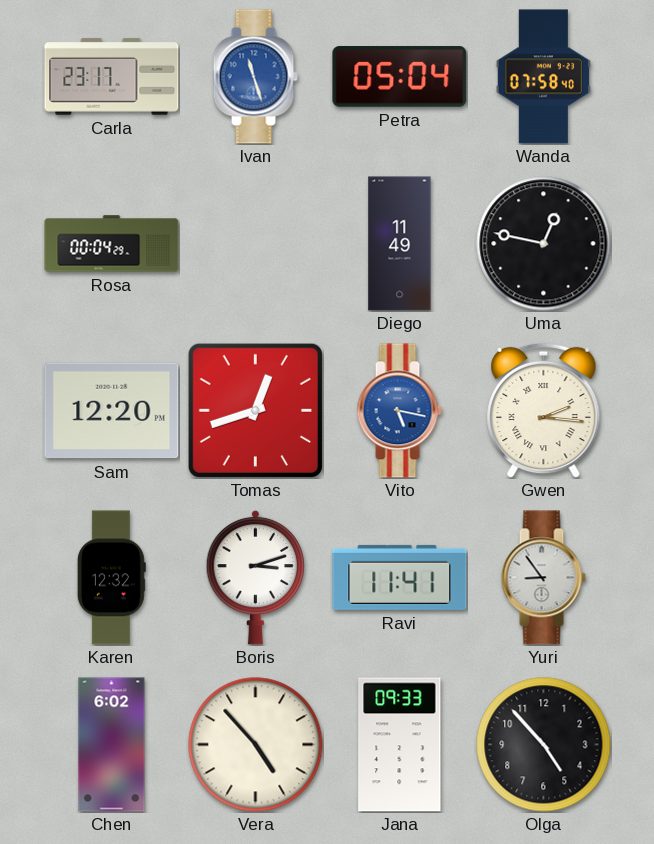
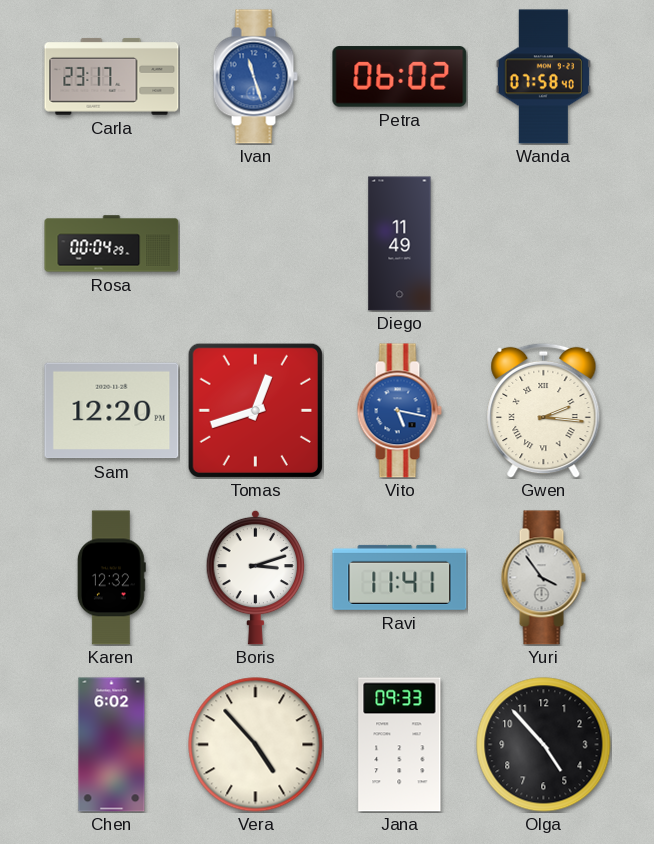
Petra: 05:04 -> 06:02 (400, 77)
Uma: 12:47 -> none (544, 244)
Yuri: 8:54 -> 3:54 (543, 578)
